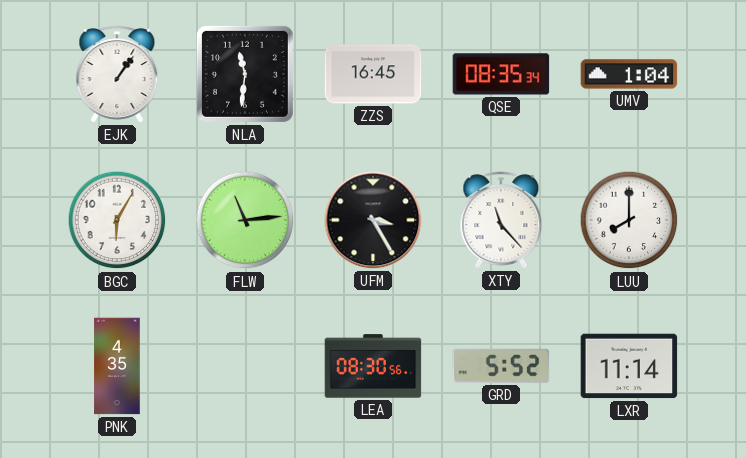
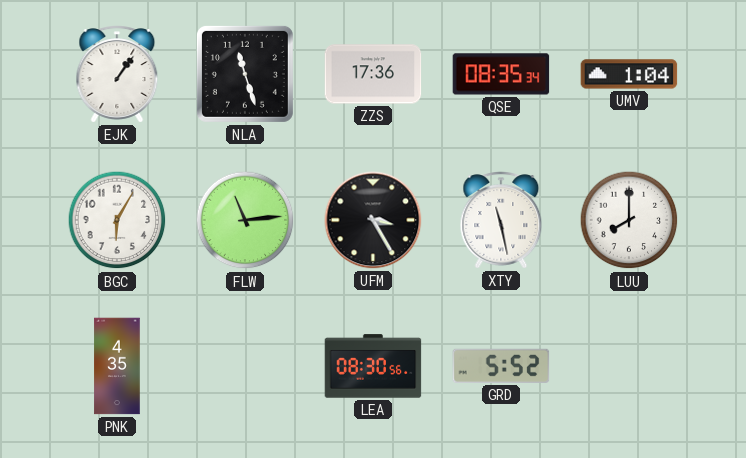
NLA: 11:31 -> 11:27 (245, 74)
ZZS: 16:45 -> 17:36 (373, 74)
XTY: 11:23 -> 11:28 (501, 220)
LXR: 11:14 -> none (629, 366)
